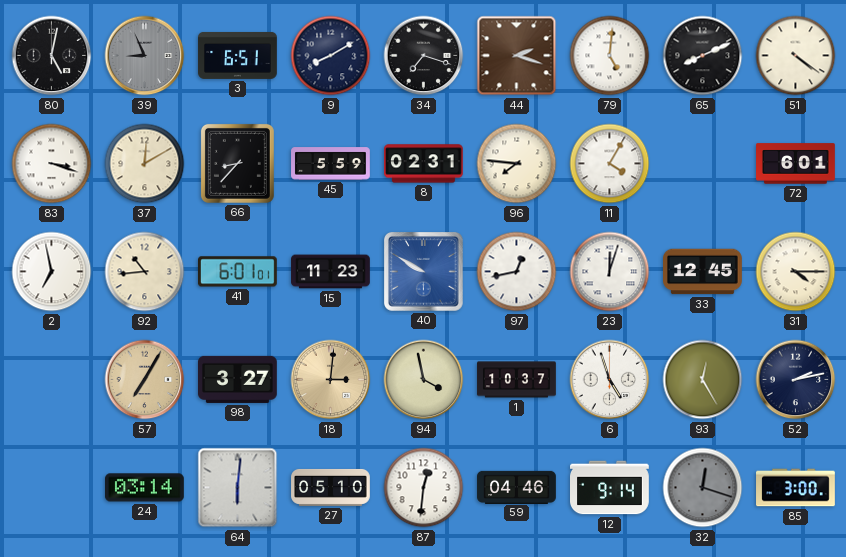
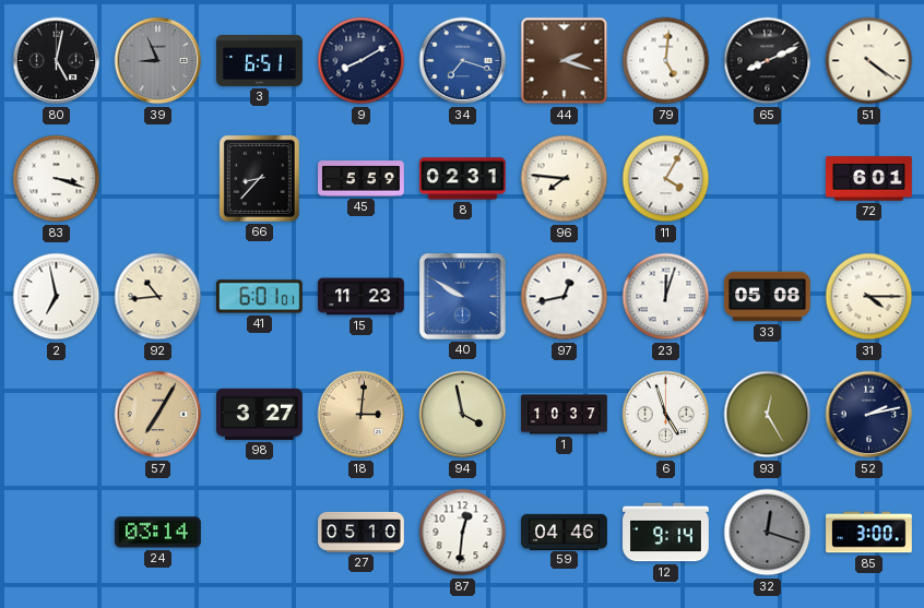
34 dial: black -> blue (463, 61)
37: 12:10 -> none (145, 164)
33: 12:45 -> 05:08 (768, 297)
64: 6:01 -> none (238, 488)
